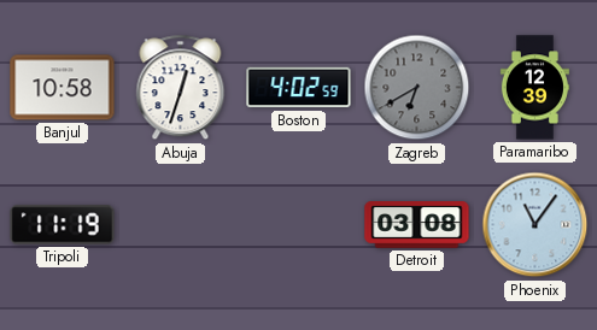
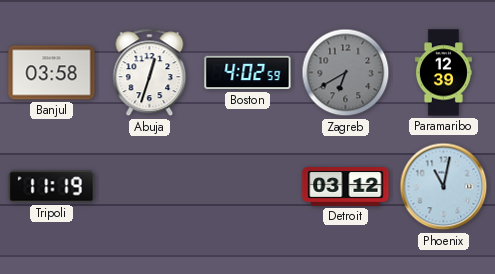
Banjul: 10:58 -> 03:58 (52, 73)
Detroit: 03:08 -> 03:12 (346, 187)
Phoenix: 11:06 -> 11:02 (444, 187)
